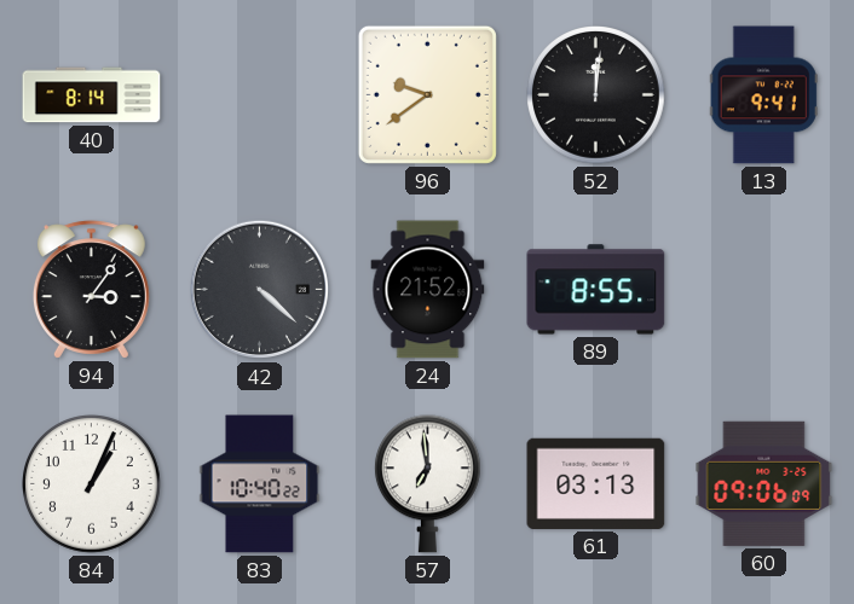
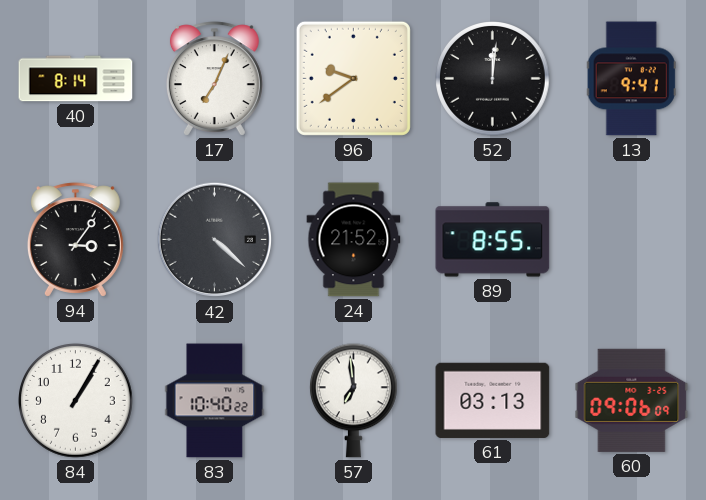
17: none -> 7:04 (214, 79)
84: 1:04 -> 1:05 (76, 401)
